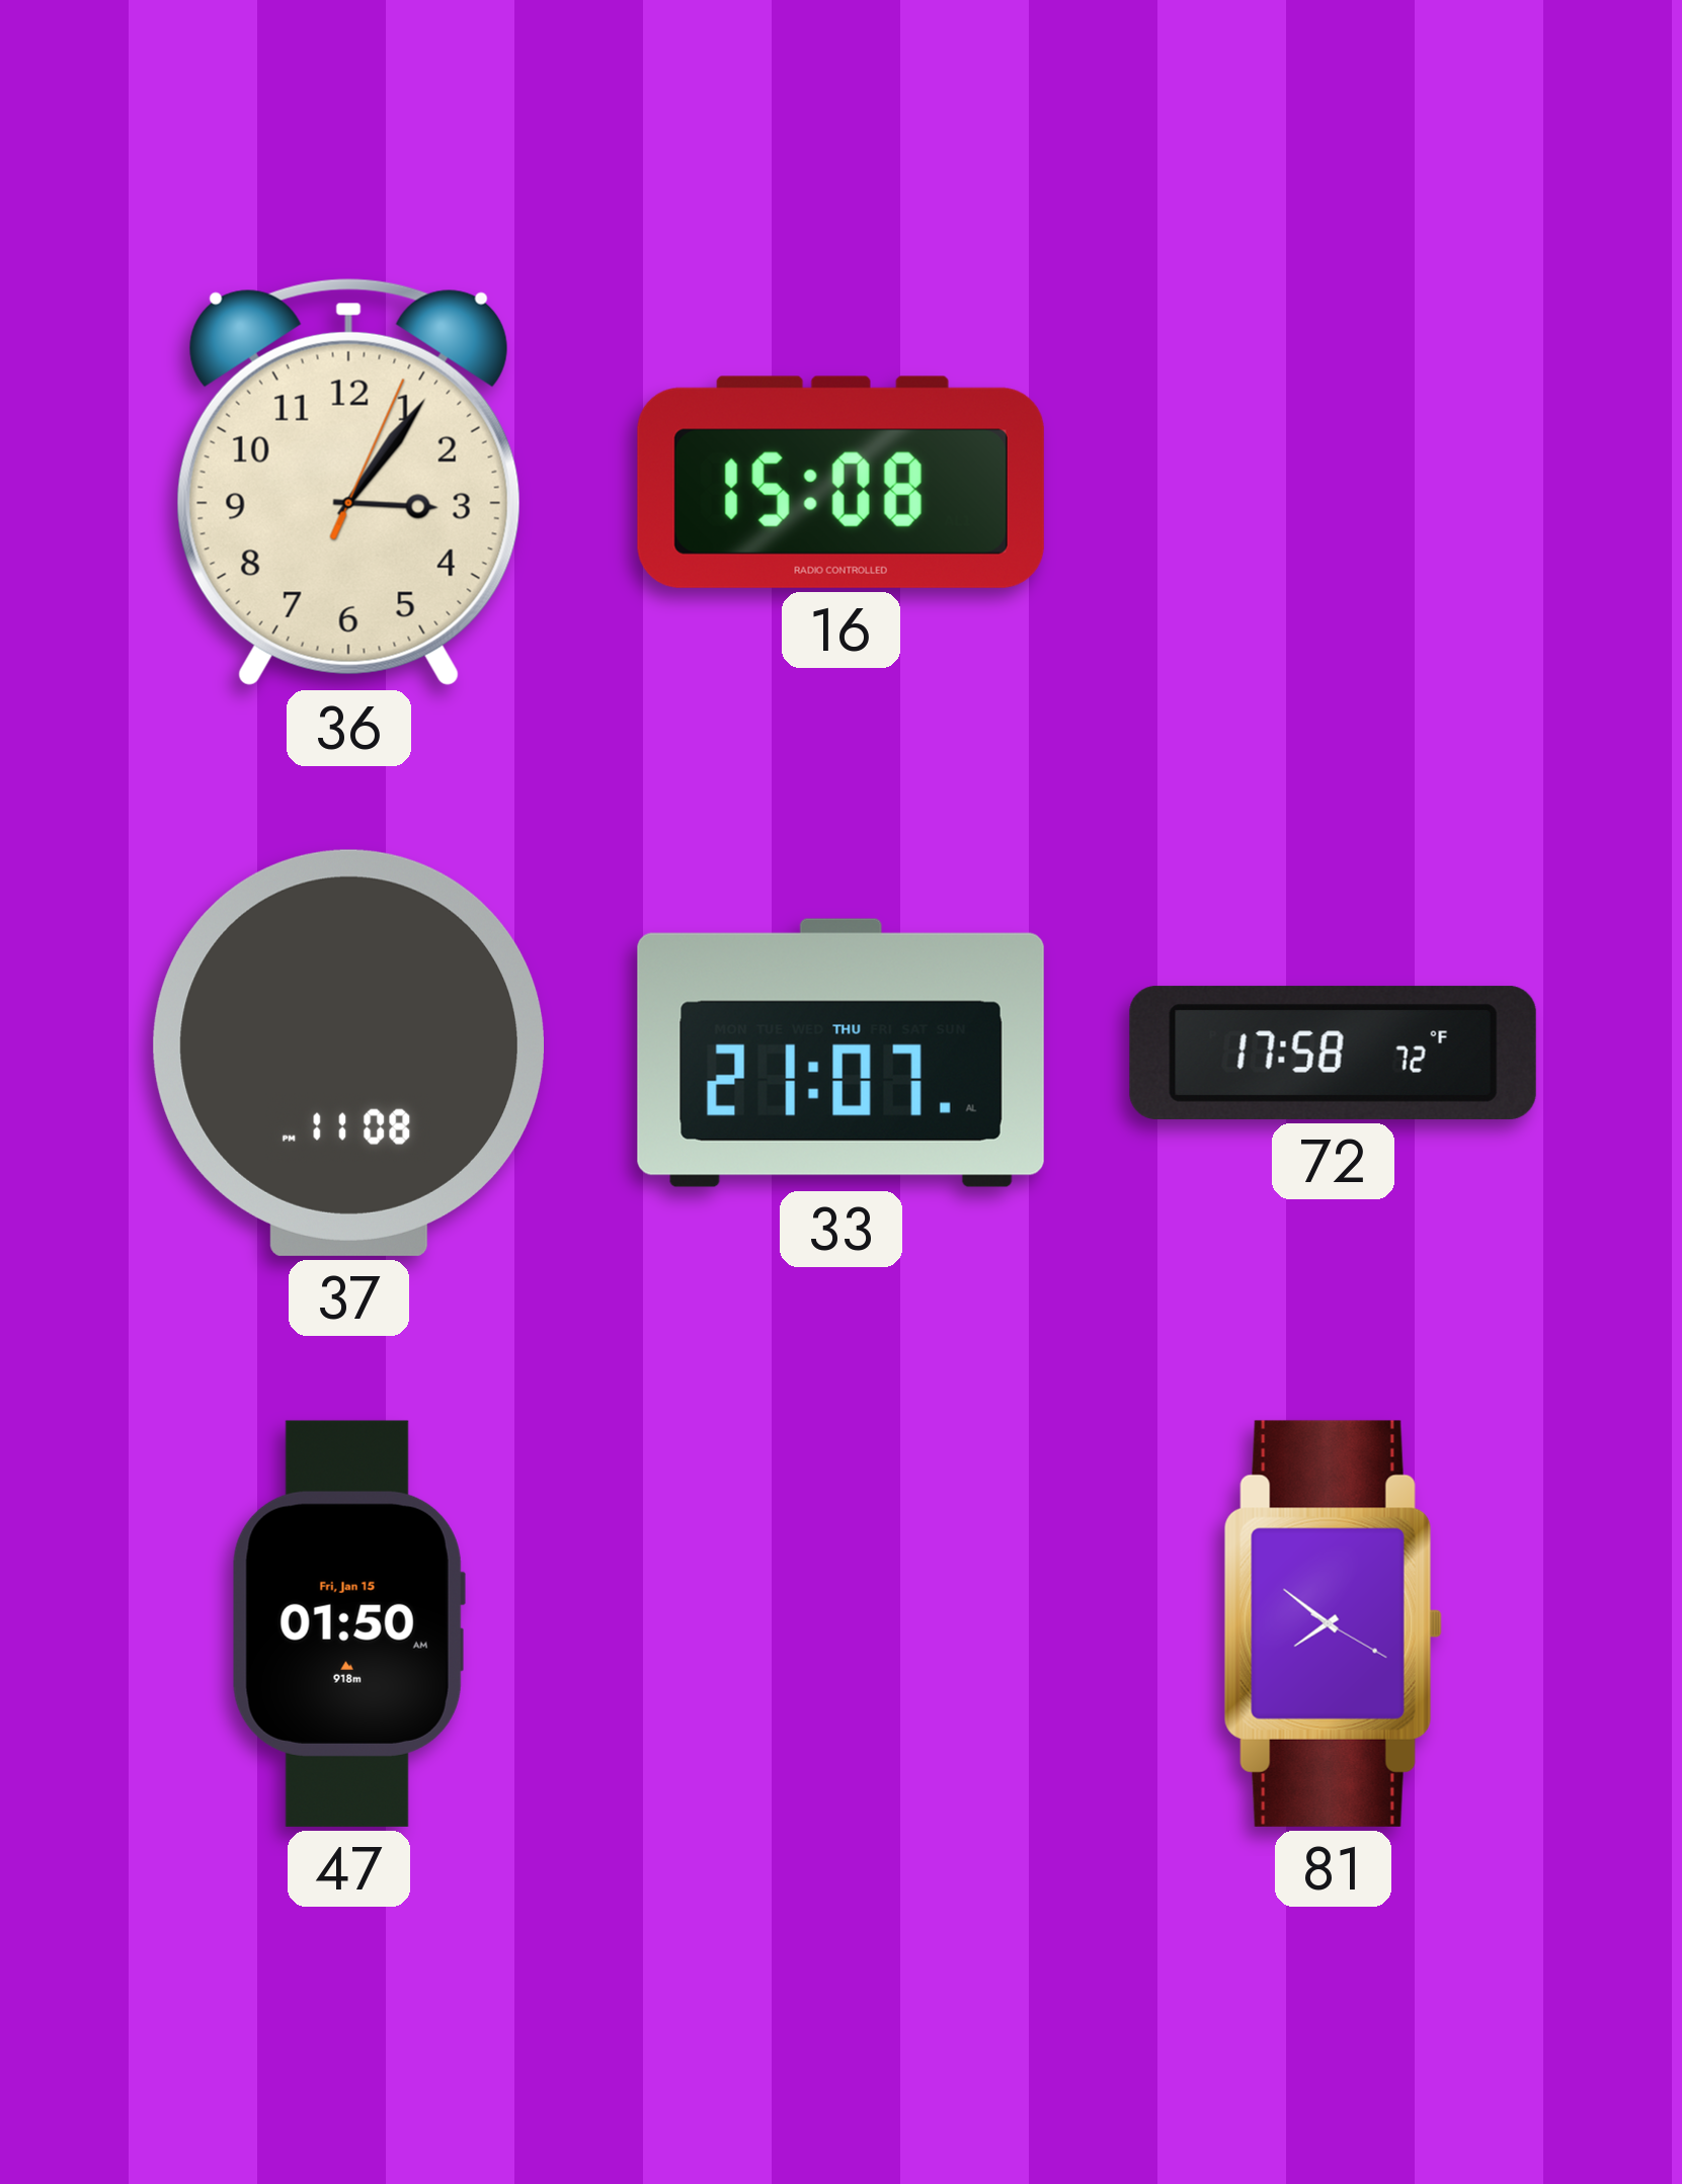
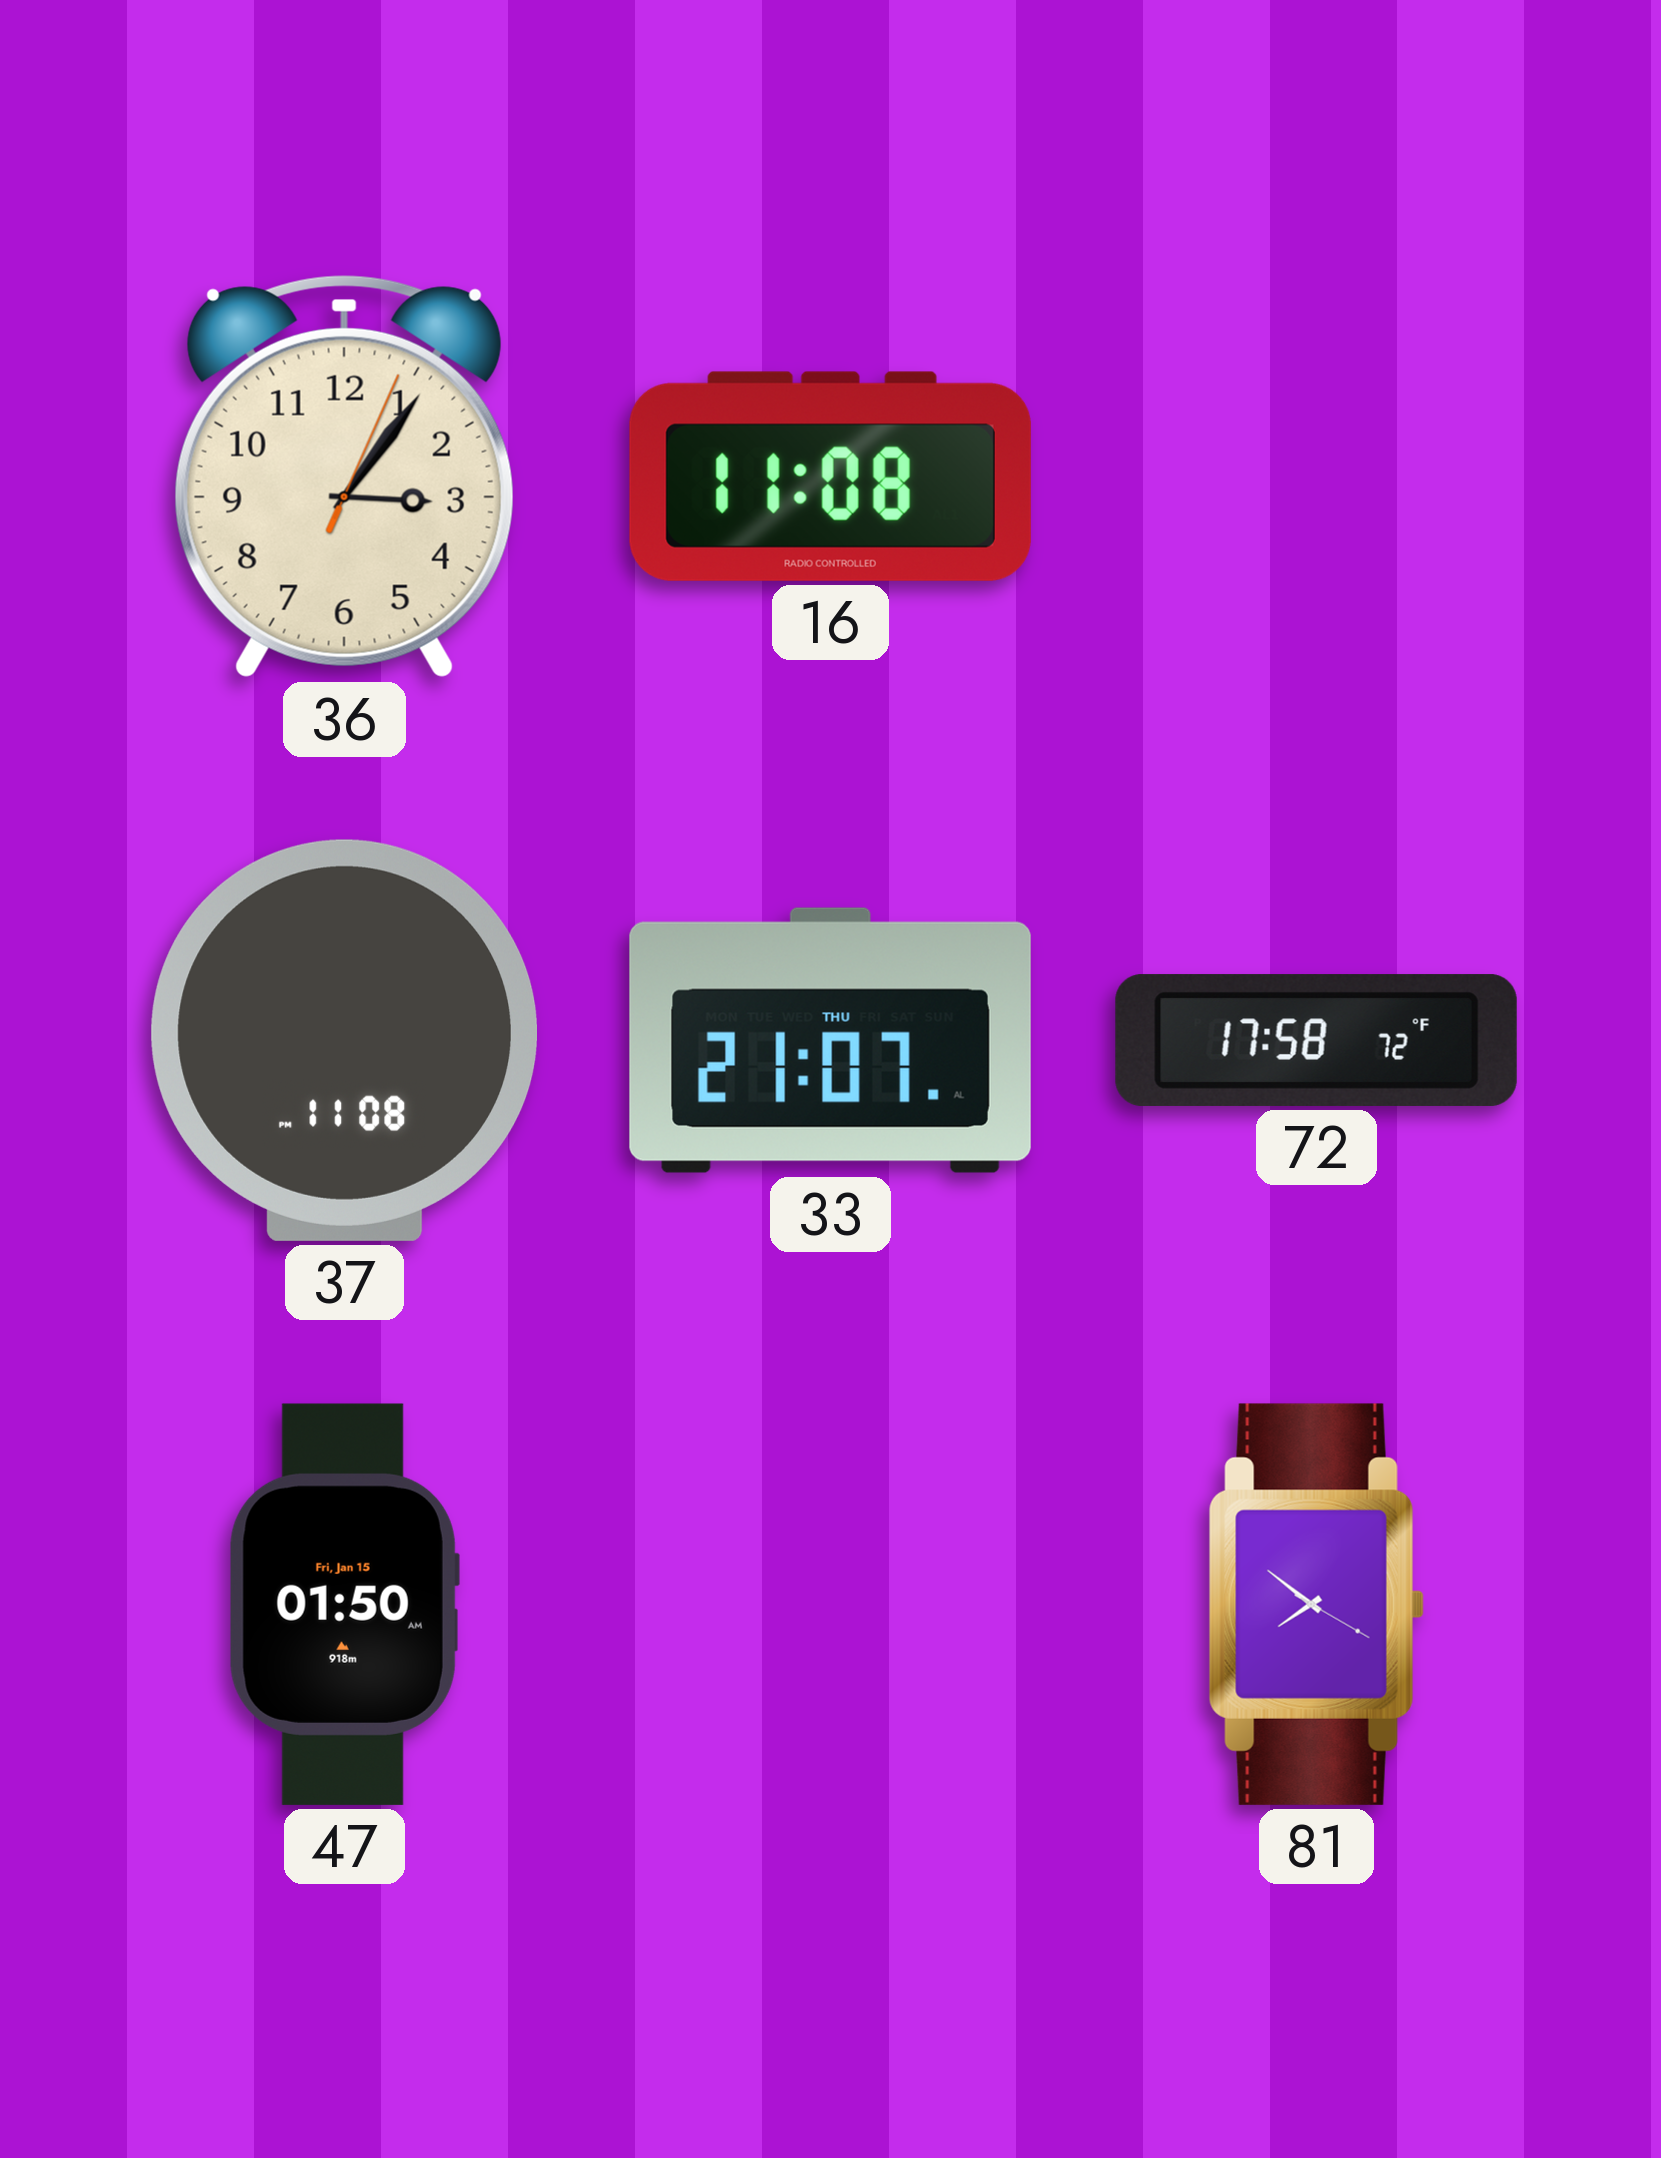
16: 15:08 -> 11:08 (830, 476)
